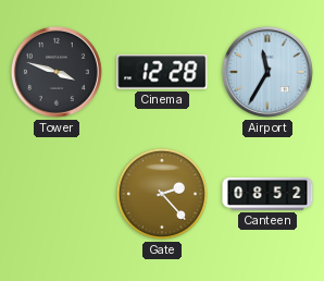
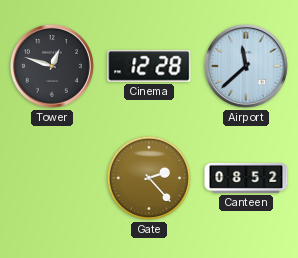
Tower: 3:48 -> 12:48 (52, 66)
Airport: 11:35 -> 11:38 (246, 66)
